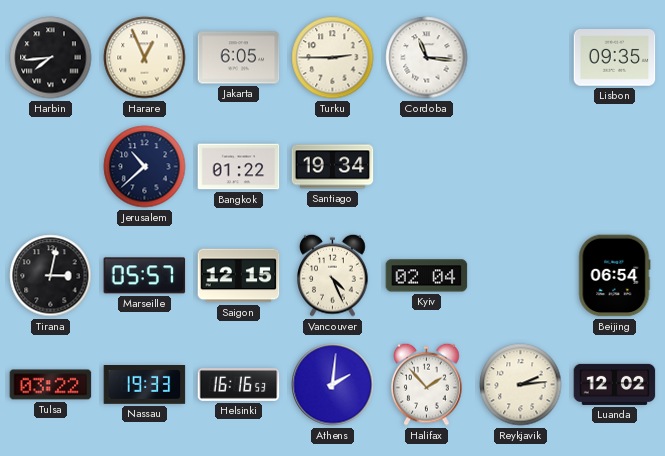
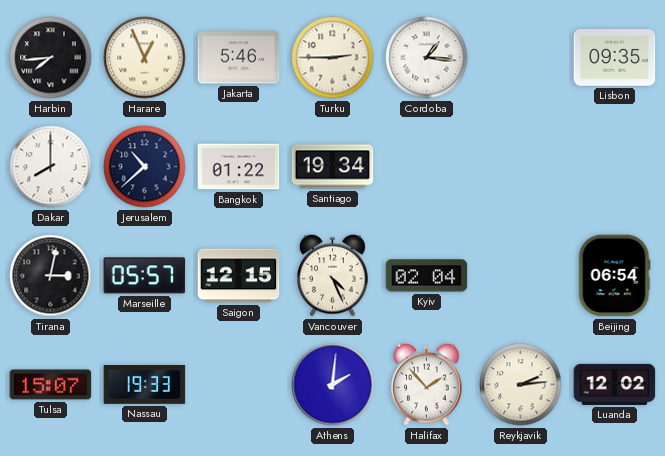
Jakarta: 6:05 -> 5:46 (239, 58)
Cordoba: 11:16 -> 1:16 (427, 58)
Dakar: none -> 8:00 (51, 167)
Tulsa: 03:22 -> 15:07 (51, 385)
Helsinki: 16:16 -> none (239, 385)
